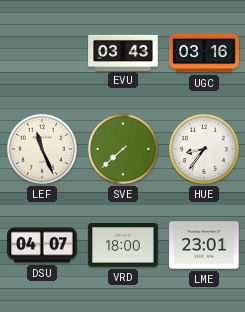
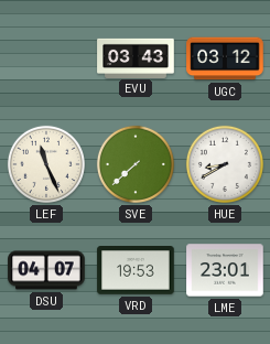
UGC: 03:16 -> 03:12 (225, 58)
HUE: 8:36 -> 8:40 (225, 164)
VRD: 18:00 -> 19:53 (136, 270)
